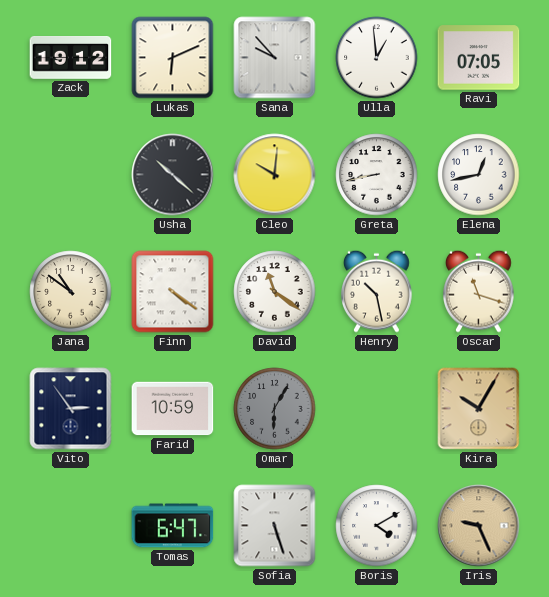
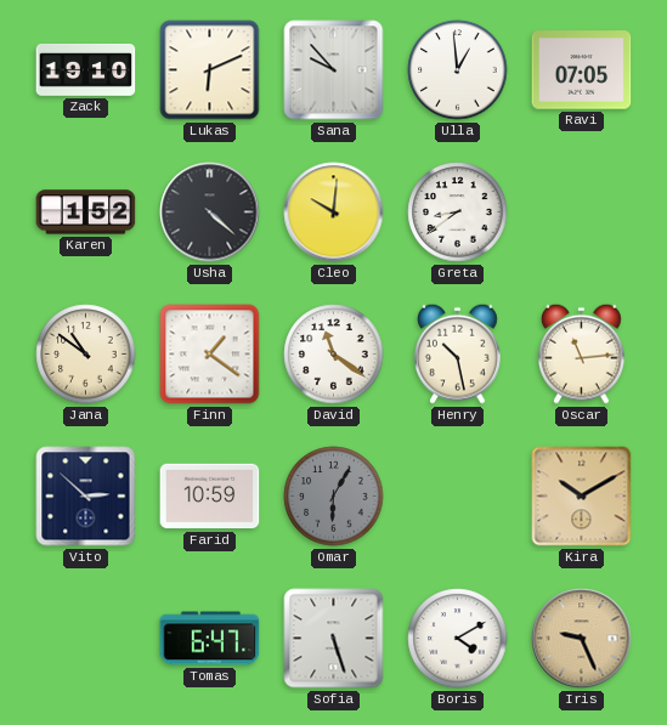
Zack: 19:12 -> 19:10 (86, 70)
Karen: none -> 1:52 (86, 213)
Usha: 10:22 -> 4:22 (210, 213)
Greta: 8:43 -> 8:39 (458, 213)
Elena: 12:43 -> none (479, 175)
Finn: 4:21 -> 1:21 (210, 355)
Oscar: 11:18 -> 11:14 (582, 353)
Vito: 2:54 -> 2:52 (86, 497)
Kira: 10:05 -> 10:10 (582, 497)
